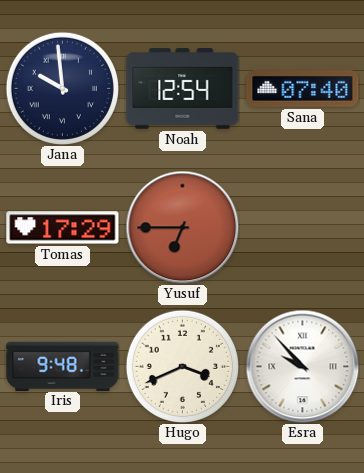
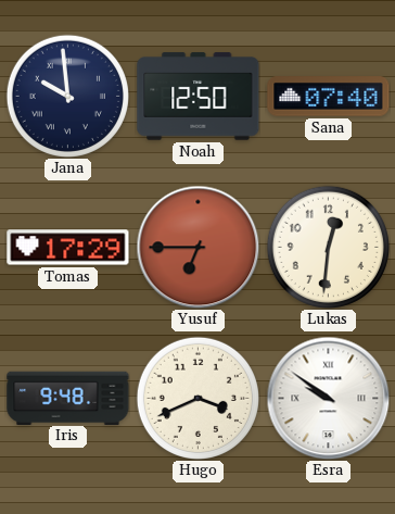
Noah: 12:54 -> 12:50 (199, 97)
Lukas: none -> 12:31 (328, 247)
Esra: 9:53 -> 9:51 (328, 398)
